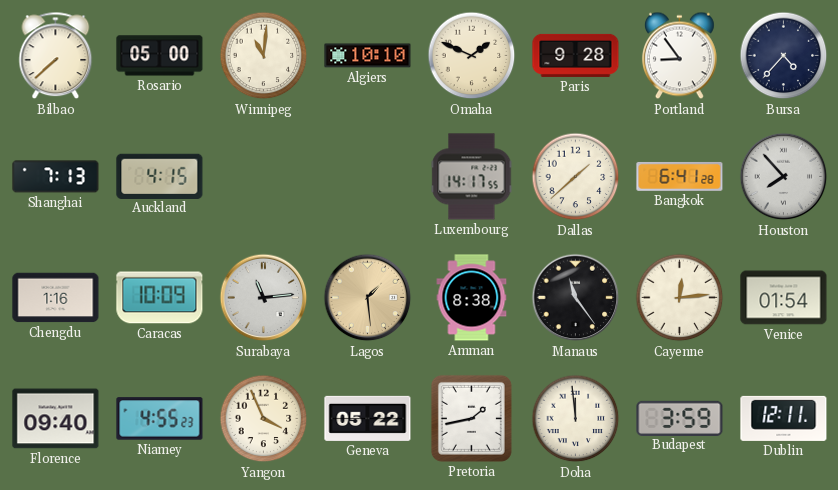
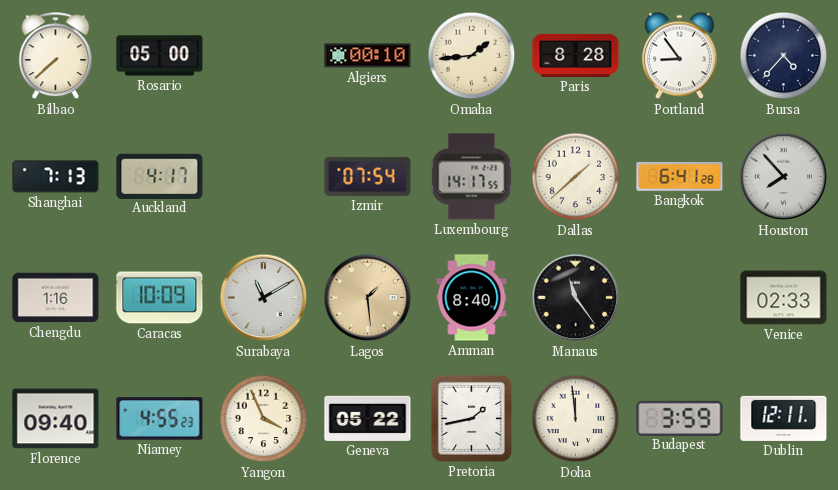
Winnipeg: 11:01 -> none (264, 56)
Algiers: 10:10 -> 00:10 (368, 56)
Omaha: 1:49 -> 1:44 (472, 56)
Paris: 9:28 -> 8:28 (576, 55)
Auckland: 4:15 -> 4:17 (160, 176)
Izmir: none -> 07:54 (368, 176)
Surabaya: 11:14 -> 11:10 (264, 298)
Amman: 8:38 -> 8:40 (472, 298)
Cayenne: 12:14 -> none (680, 298)
Venice: 01:54 -> 02:33 (784, 298)
